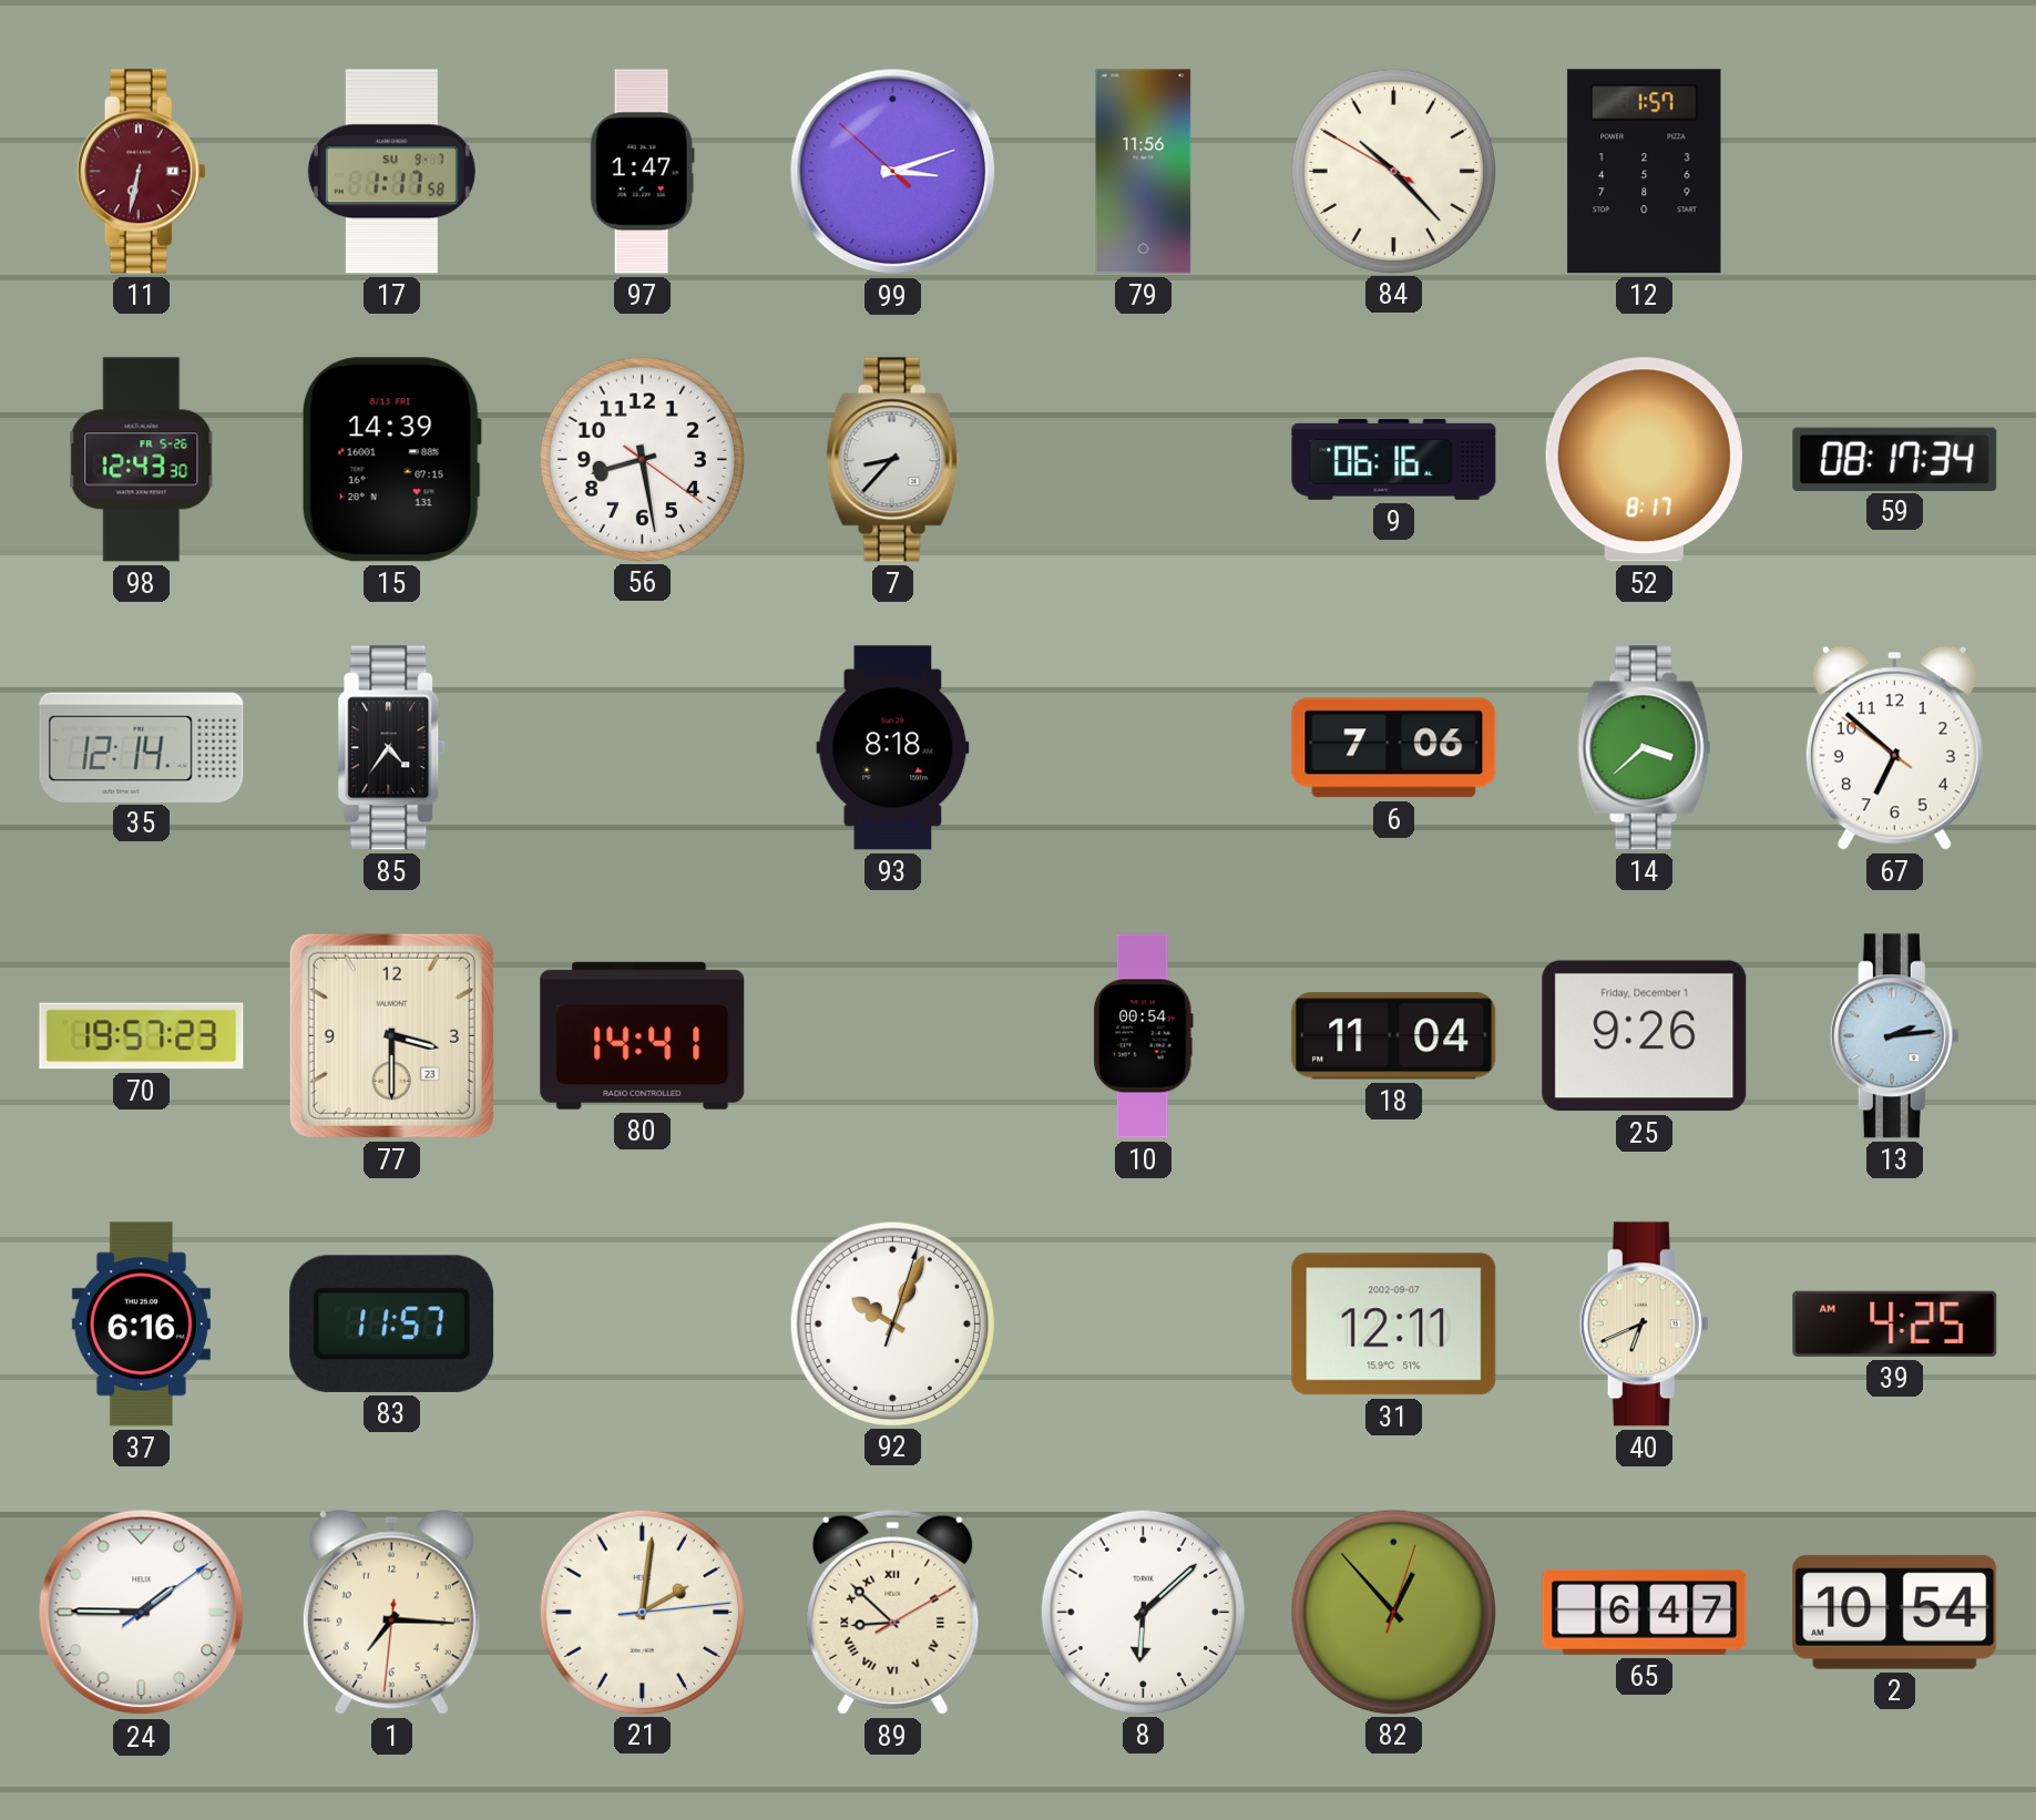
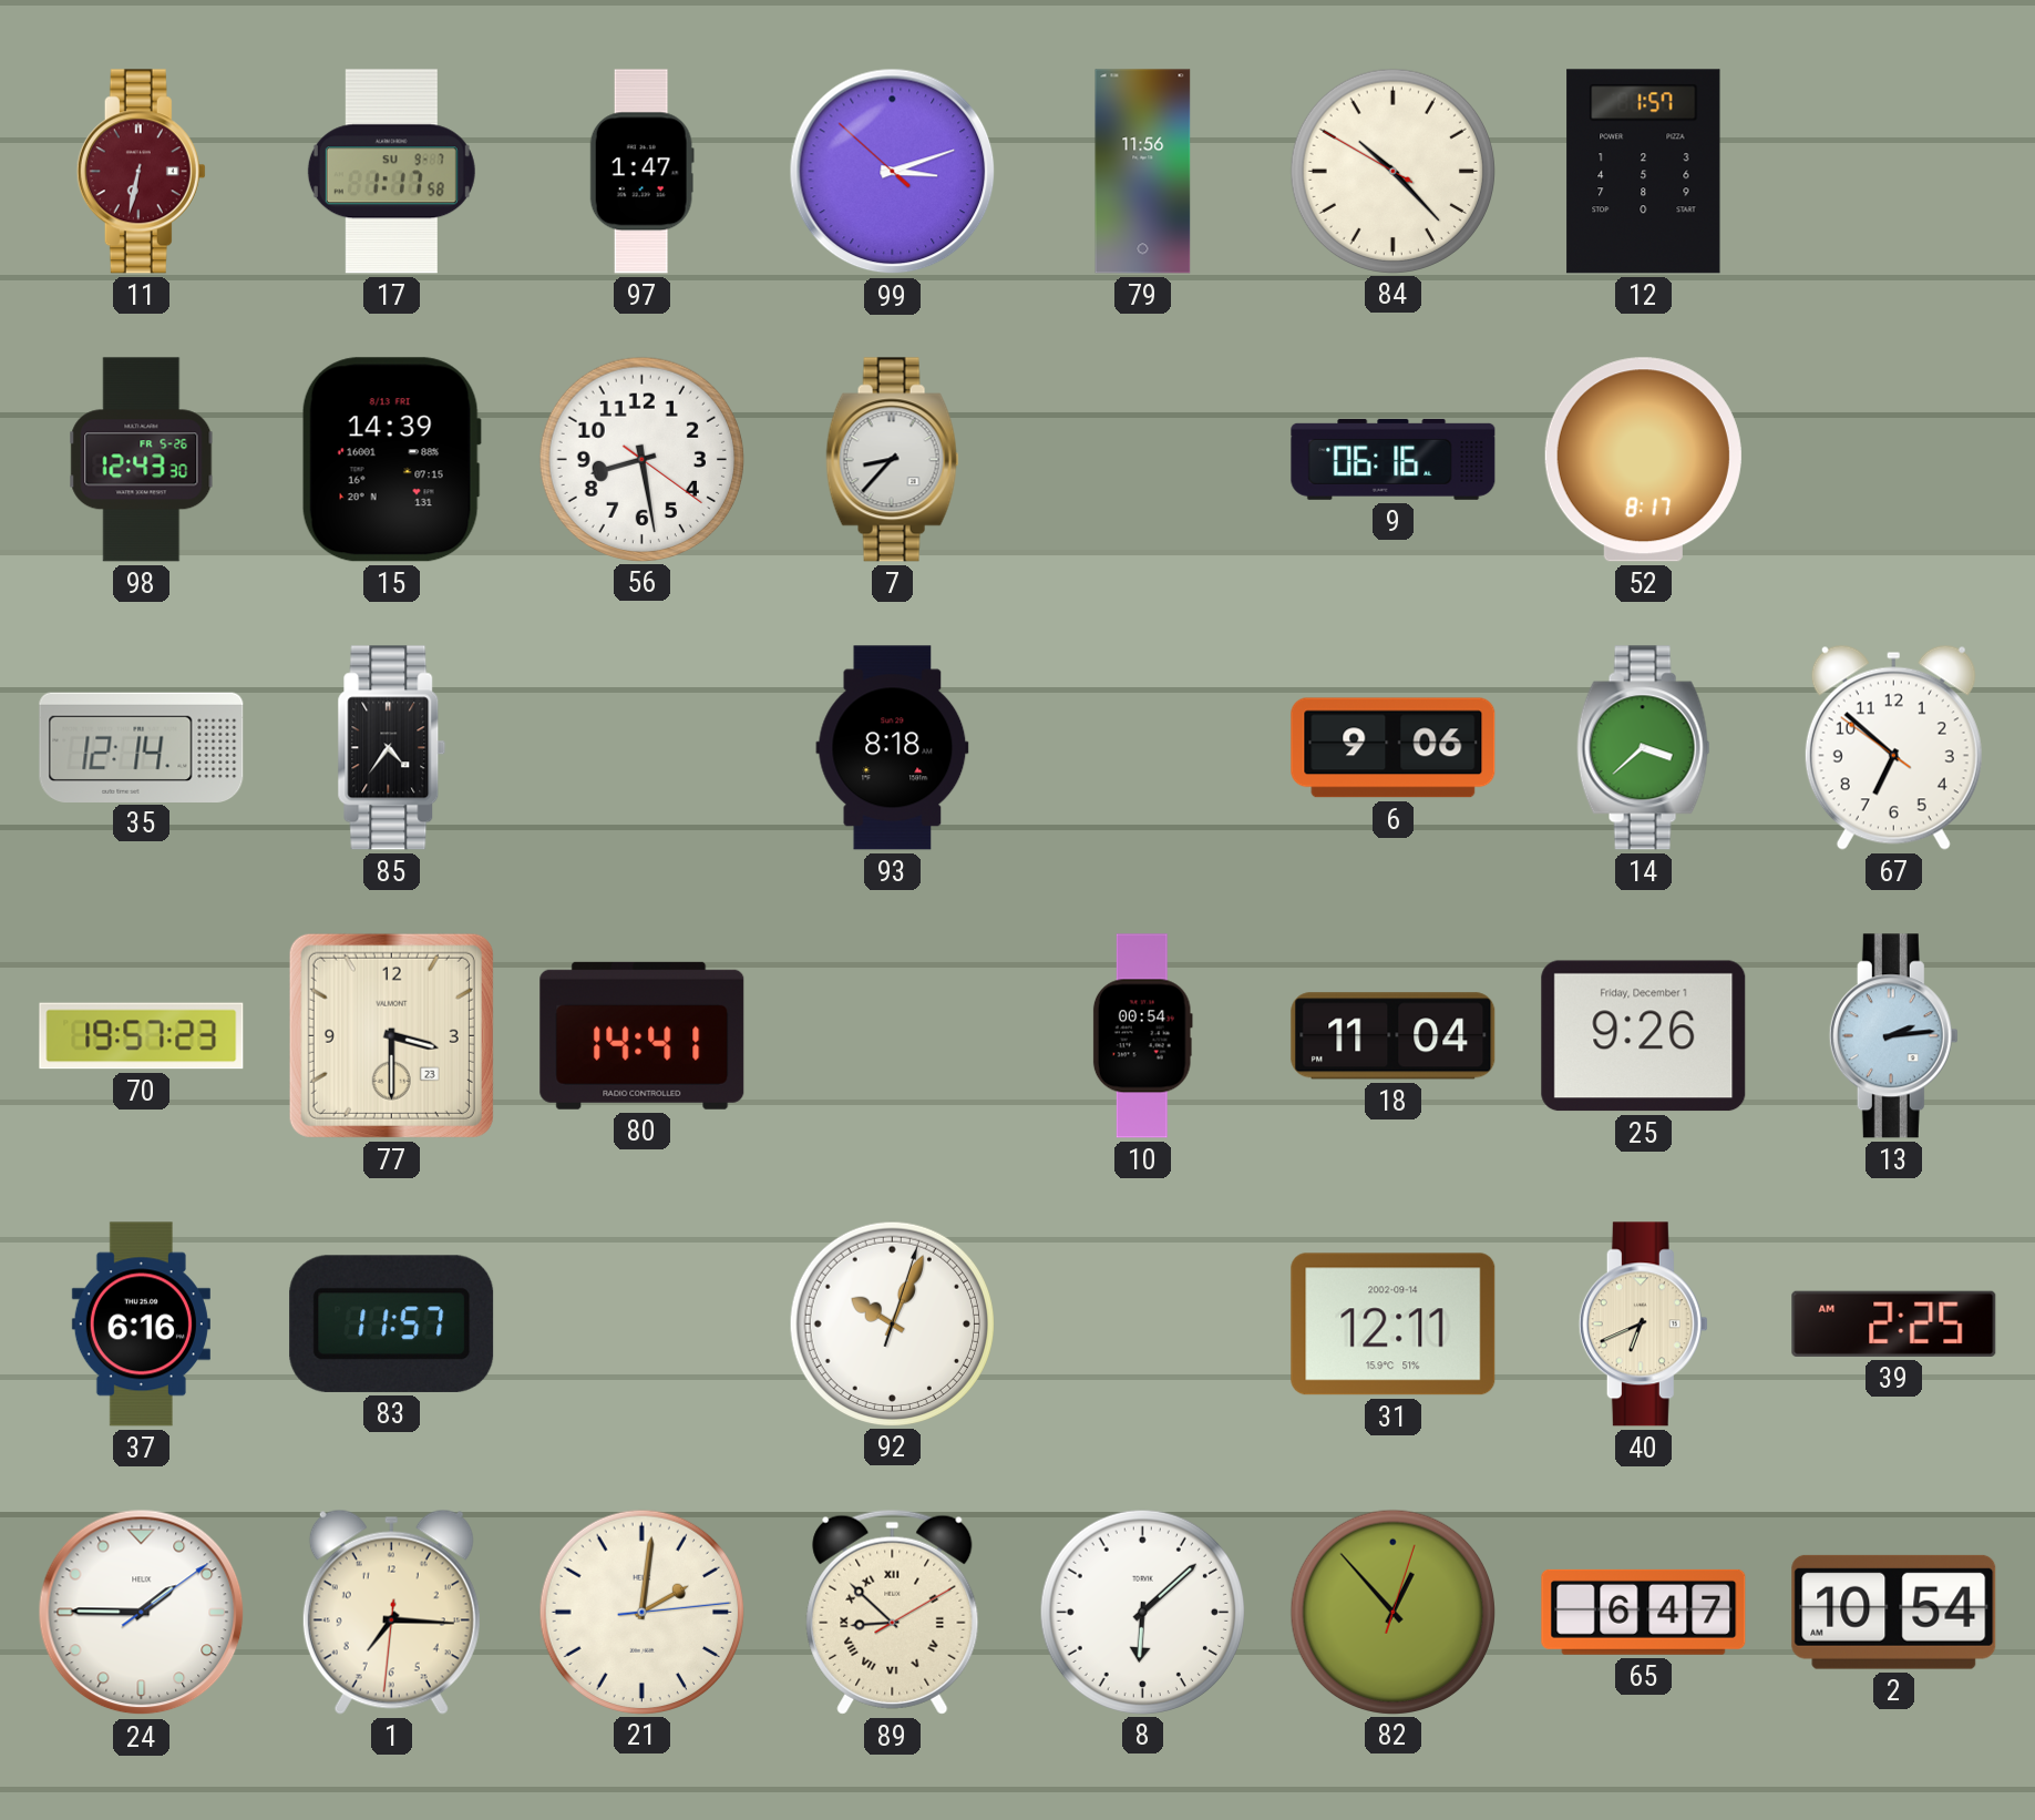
59: 08:17 -> none (1895, 459)
6: 7:06 -> 9:06 (1394, 748)
31 date: 2002-09-07 -> 2002-09-14 (1394, 1325)
39: 4:25 -> 2:25 (1894, 1323)
